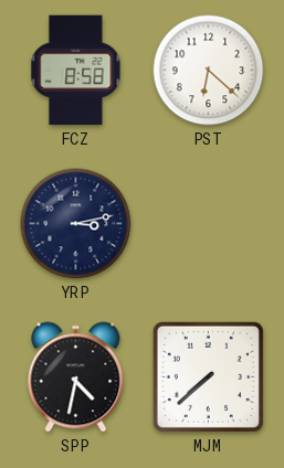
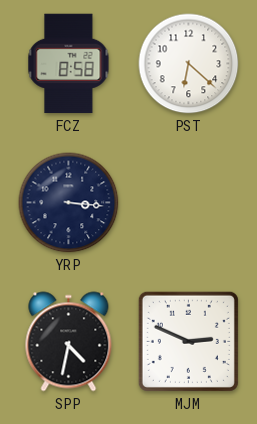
YRP: 3:13 -> 3:16 (69, 203)
MJM: 7:38 -> 2:49 (188, 341)
